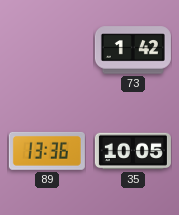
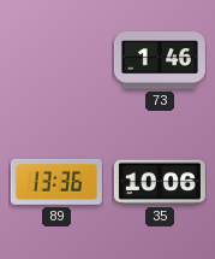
73: 1:42 -> 1:46 (160, 60)
35: 10:05 -> 10:06 (160, 182)
